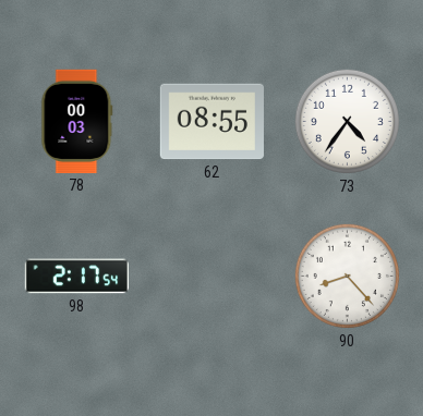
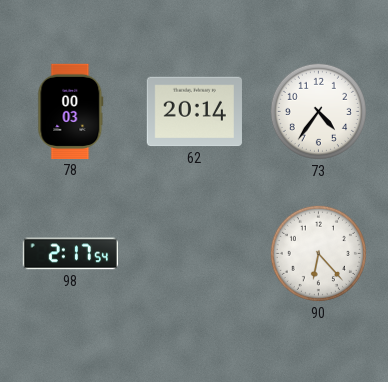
62: 08:55 -> 20:14 (194, 112)
90: 8:23 -> 6:23 (318, 253)
